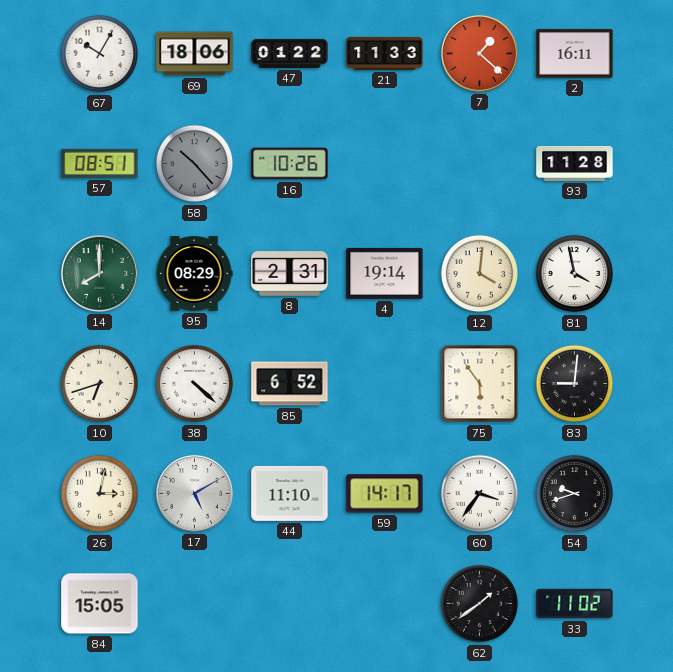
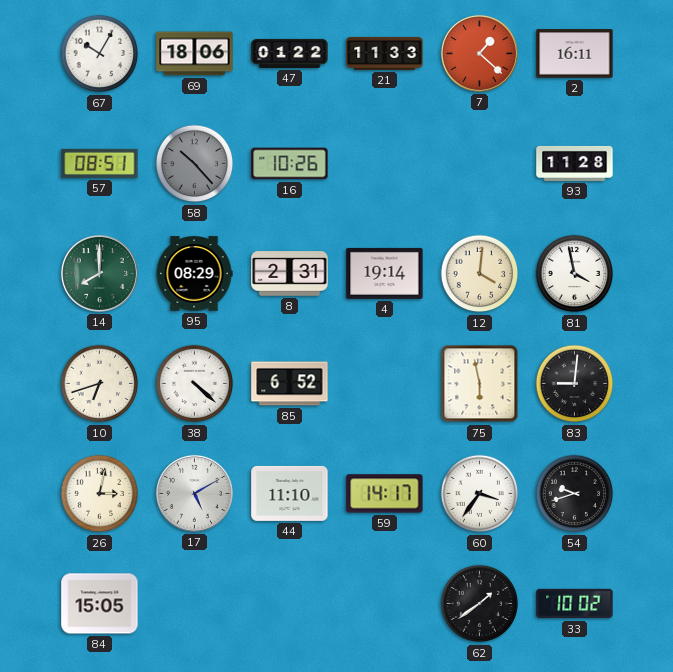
75: 5:54 -> 5:58 (480, 384)
33: 11:02 -> 10:02 (575, 604)
